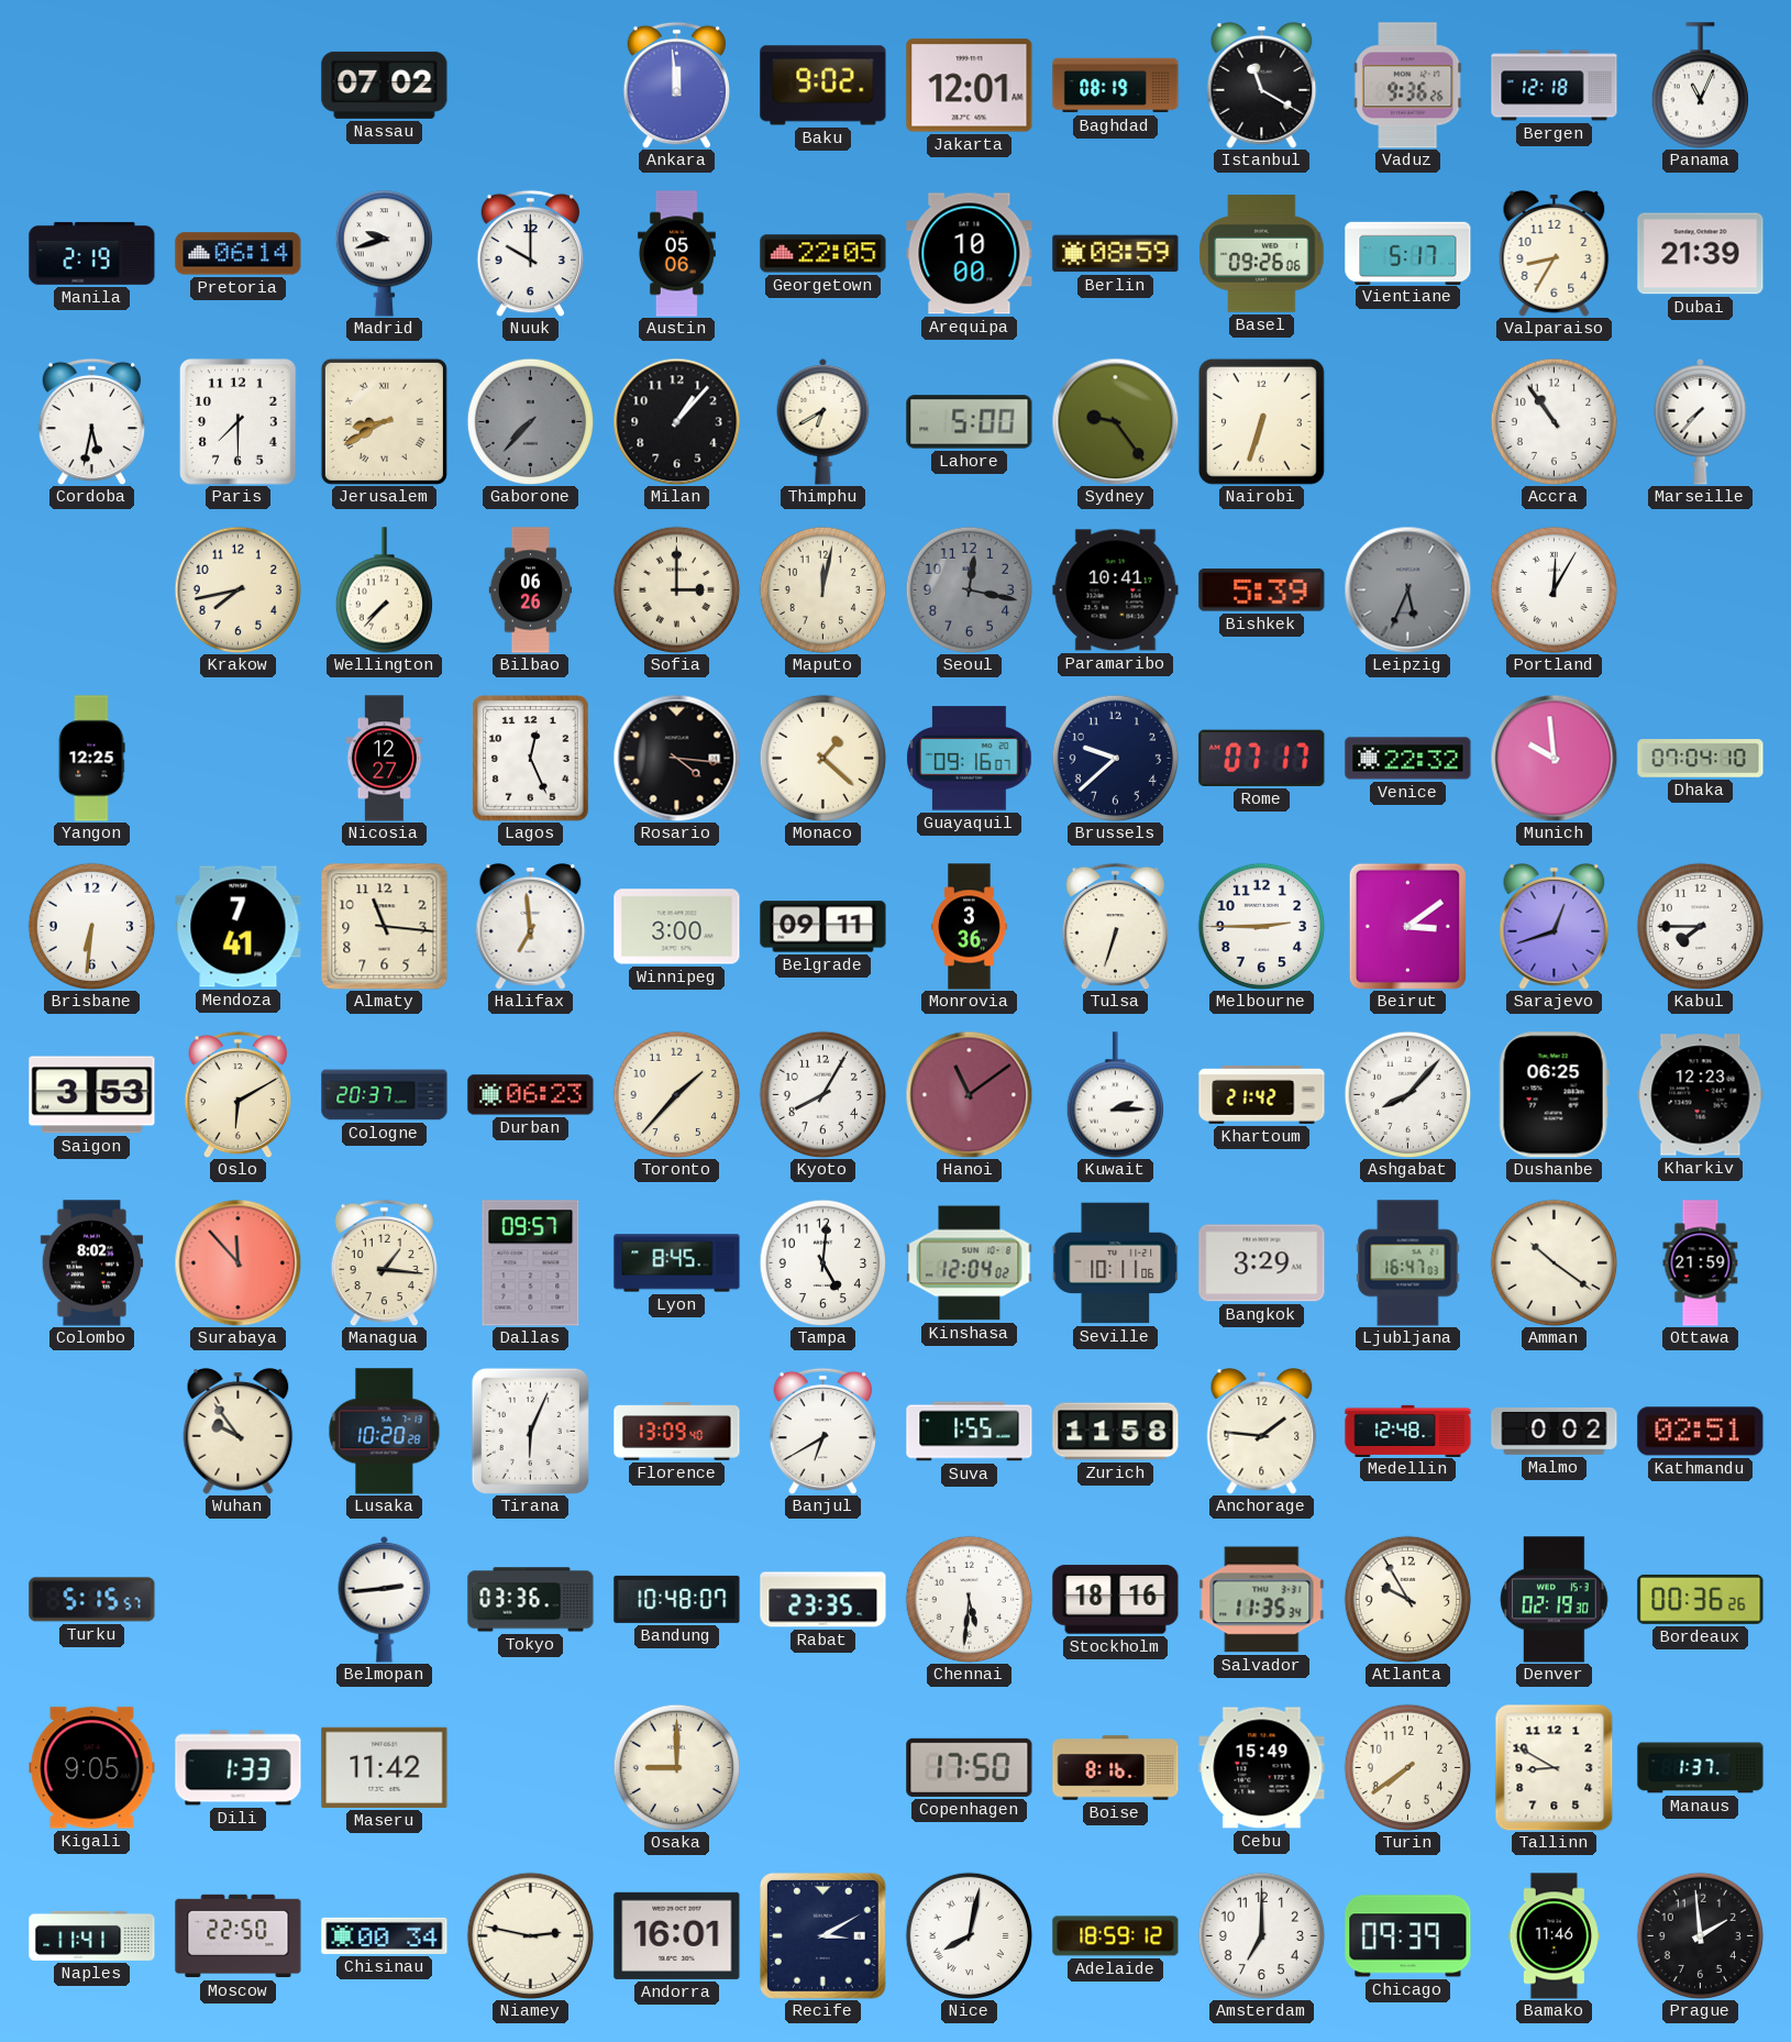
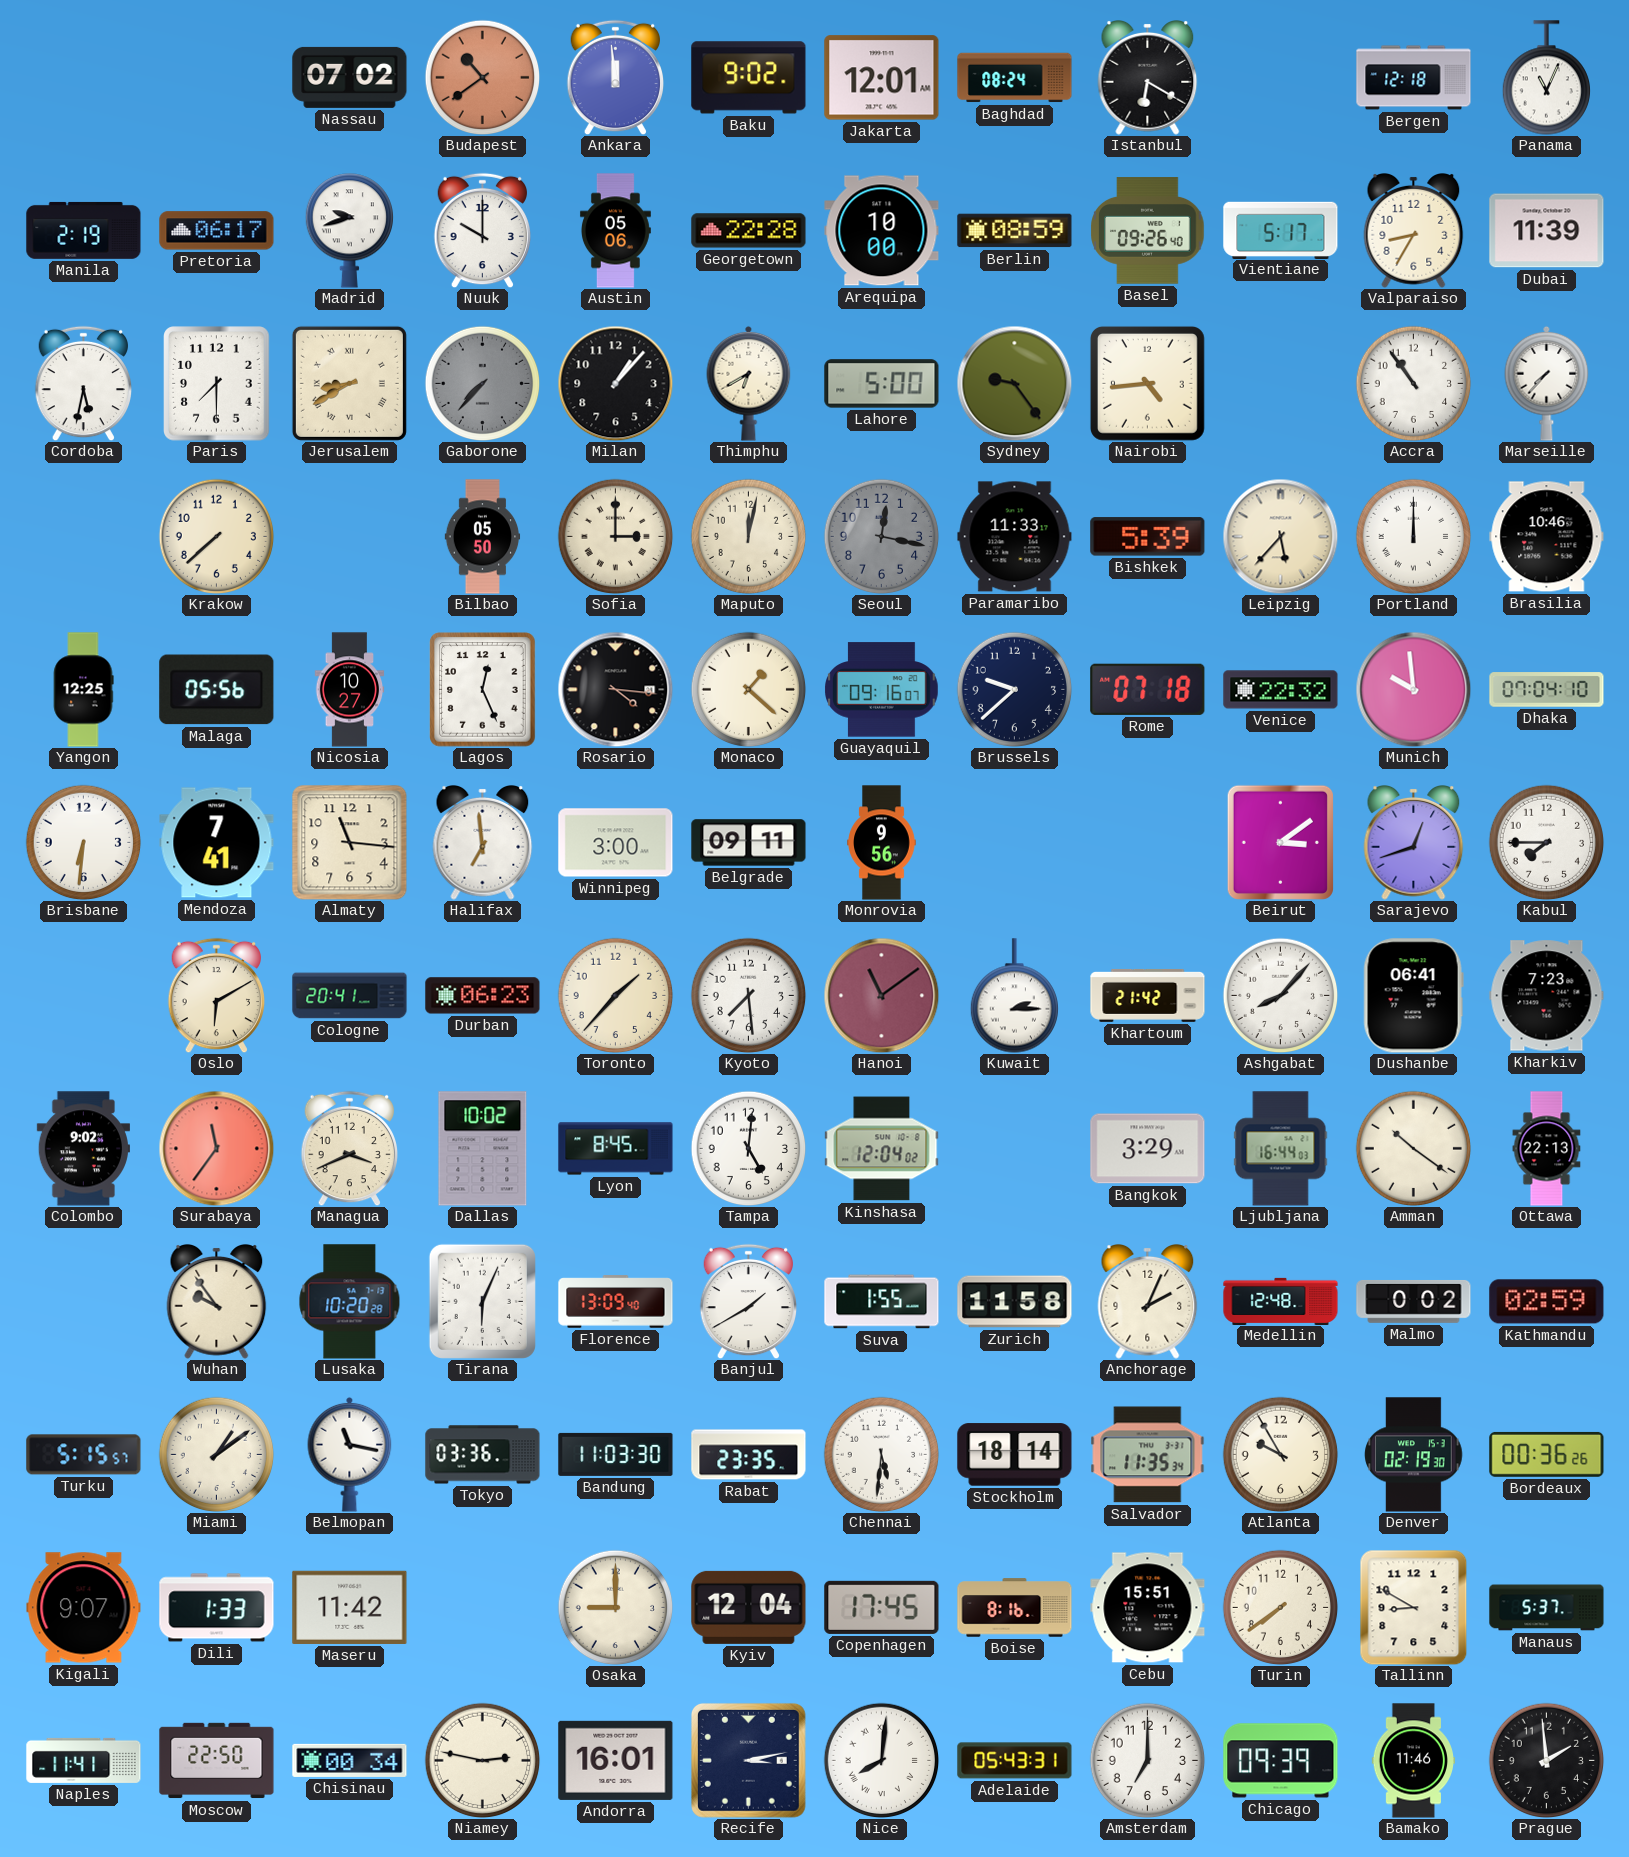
Budapest: none -> 10:39 (482, 77)
Baghdad: 08:19 -> 08:24 (1015, 78)
Istanbul: 11:20 -> 6:20 (1148, 78)
Vaduz: 9:36 -> none (1407, 86)
Pretoria: 06:14 -> 06:17 (217, 231)
Georgetown: 22:05 -> 22:28 (749, 231)
Basel: 09:26:06 -> 09:26:40 (1148, 231)
Dubai: 21:39 -> 11:39 (1547, 231)
Nairobi: 6:33 -> 4:44 (1147, 383)
Krakow: 7:43 -> 7:38 (216, 536)
Wellington: 7:37 -> none (384, 590)
Bilbao: 06:26 -> 05:50 (483, 537)
Paramaribo: 10:41 -> 11:33 (1015, 537)
Leipzig: 5:34 -> 5:37 (1280, 536)
Leipzig dial: grey -> cream (1280, 536)
Portland: 12:05 -> 12:00 (1413, 536)
Brasilia: none -> 10:46 (1547, 537)
Malaga: none -> 05:56 (217, 690)
Nicosia: 12:27 -> 10:27 (350, 690)
Rome: 07:17 -> 07:18 (1148, 689)
Monrovia: 3:36 -> 9:56 (882, 843)
Tulsa: 6:33 -> none (1115, 926)
Melbourne: 2:45 -> none (1261, 926)
Saigon: 3:53 -> none (92, 1095)
Cologne: 20:37 -> 20:41 (350, 996)
Kyoto: 8:05 -> 7:29 (748, 995)
Dushanbe: 06:25 -> 06:41 (1413, 996)
Kharkiv: 12:23 -> 7:23 (1547, 996)
Colombo: 8:02 -> 9:02 (83, 1149)
Surabaya: 11:53 -> 11:36 (216, 1148)
Managua: 1:16 -> 3:41 (349, 1148)
Dallas: 09:57 -> 10:02 (483, 1149)
Seville: 10:11 -> none (1115, 1263)
Ljubljana: 16:47 -> 16:44 (1281, 1149)
Ottawa: 21:59 -> 22:13 (1547, 1149)
Banjul: 6:40 -> 1:40 (748, 1301)
Anchorage: 1:46 -> 2:04 (1148, 1302)
Kathmandu: 02:51 -> 02:59 (1547, 1302)
Miami: none -> 1:09 (216, 1454)
Belmopan: 2:44 -> 11:17 (350, 1454)
Bandung: 10:48 -> 11:03 (616, 1454)
Stockholm: 18:16 -> 18:14 (1015, 1455)
Kigali: 9:05 -> 9:07 (84, 1608)
Kyiv: none -> 12:04 (749, 1607)
Copenhagen: 17:50 -> 17:45 (882, 1607)
Cebu: 15:49 -> 15:51 (1148, 1608)
Manaus: 1:37 -> 5:37 (1547, 1608)
Recife: 3:10 -> 3:13 (748, 1760)
Nice: 8:02 -> 8:01 (881, 1760)
Adelaide: 18:59 -> 05:43 (1015, 1761)
